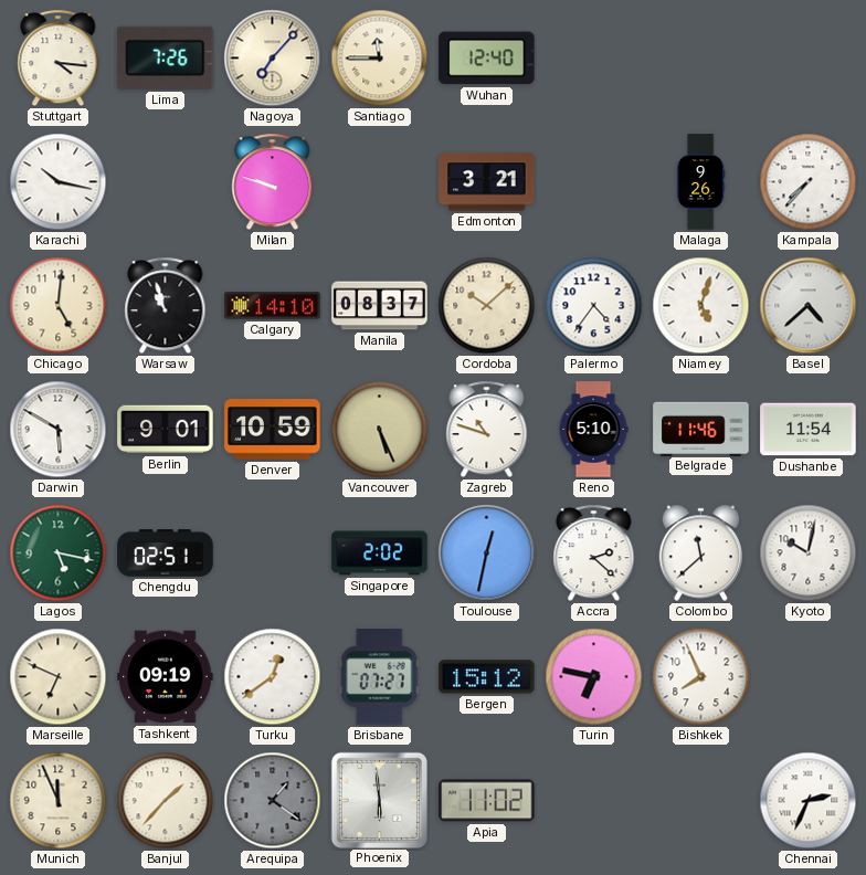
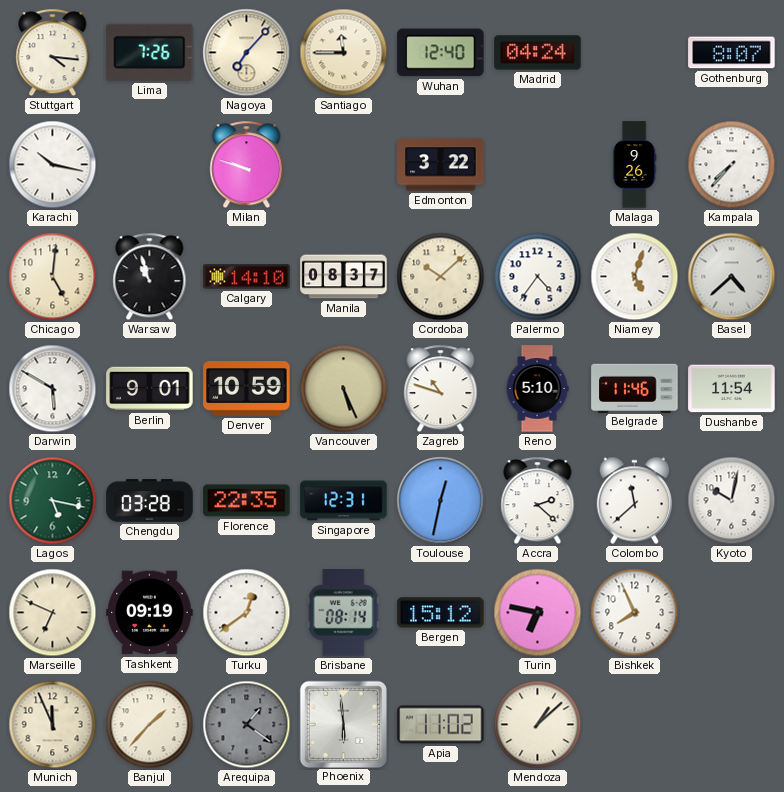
Madrid: none -> 04:24 (538, 53)
Gothenburg: none -> 8:07 (732, 53)
Edmonton: 3:21 -> 3:22 (441, 165)
Chengdu: 02:51 -> 03:28 (150, 501)
Florence: none -> 22:35 (247, 501)
Singapore: 2:02 -> 12:31 (344, 501)
Brisbane: 07:27 -> 08:14 (343, 613)
Mendoza: none -> 1:08 (538, 725)
Chennai: 2:34 -> none (809, 801)
